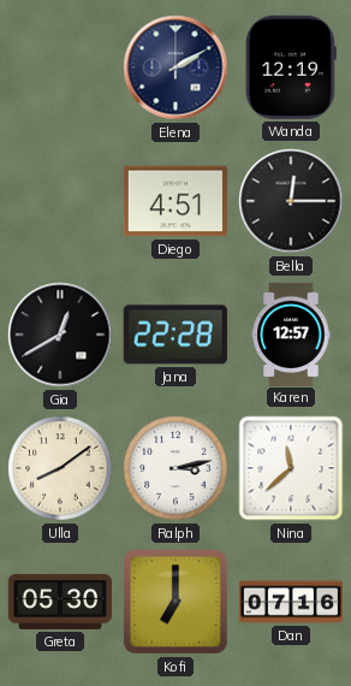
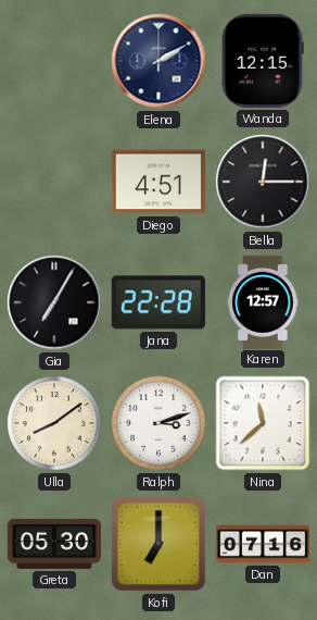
Wanda: 12:19 -> 12:15 (263, 61)
Gia: 12:40 -> 7:05 (54, 302)
Ralph: 3:13 -> 3:12 (158, 423)
